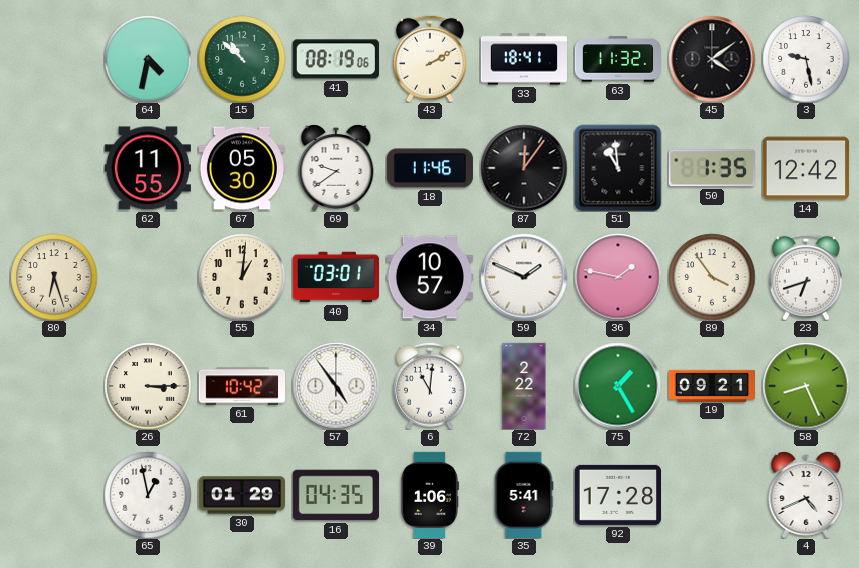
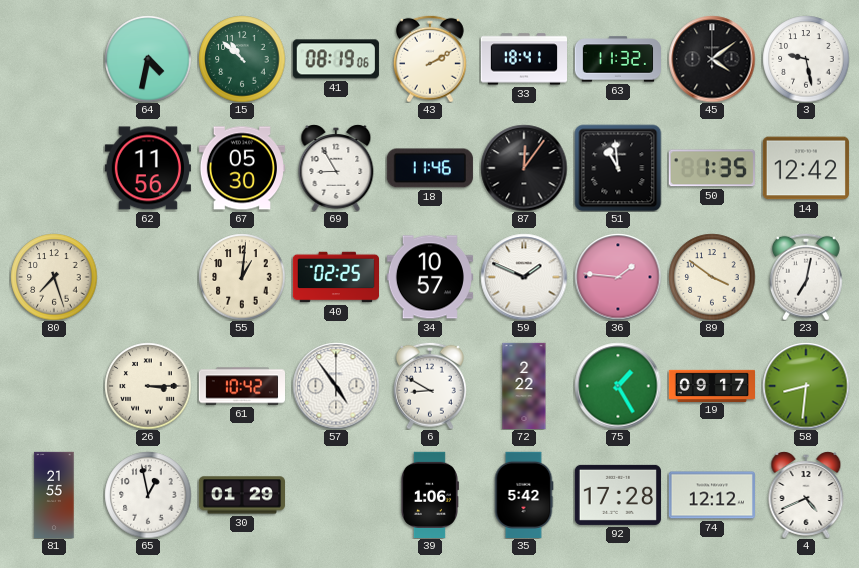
62: 11:55 -> 11:56 (148, 168)
69: 9:39 -> 8:55 (336, 168)
80: 6:27 -> 7:27 (54, 277)
40: 03:01 -> 02:25 (335, 277)
36: 1:47 -> 1:46 (618, 277)
89: 3:54 -> 3:51 (712, 277)
23: 6:42 -> 7:02 (806, 277)
6: 11:01 -> 8:50 (430, 386)
19: 09:21 -> 09:17 (711, 385)
58: 8:26 -> 8:31 (806, 386)
81: none -> 21:55 (54, 494)
16: 04:35 -> none (336, 495)
35: 5:41 -> 5:42 (524, 494)
74: none -> 12:12 (712, 495)
